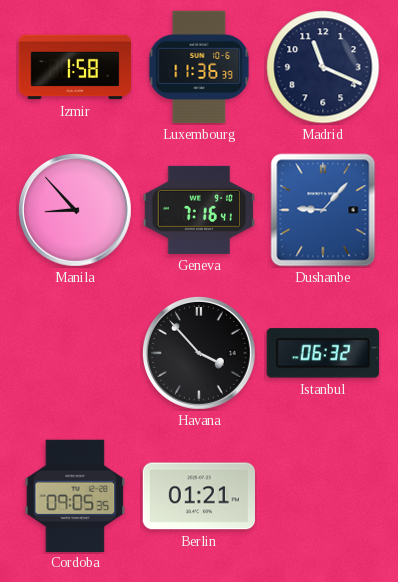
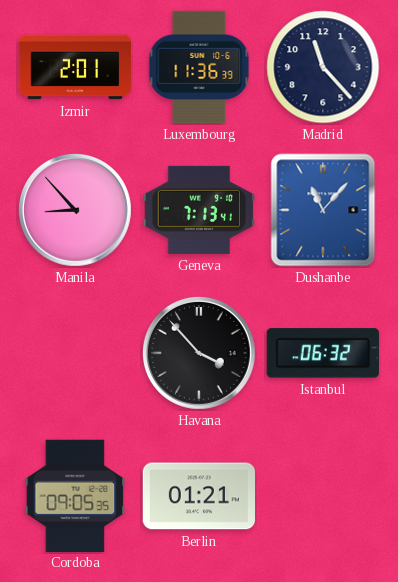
Izmir: 1:58 -> 2:01 (75, 67)
Madrid: 11:19 -> 11:23 (323, 67)
Geneva: 7:16 -> 7:13 (198, 210)
Dushanbe: 9:07 -> 11:07 (323, 210)
